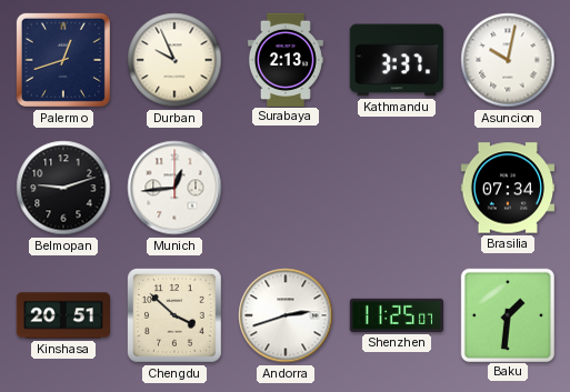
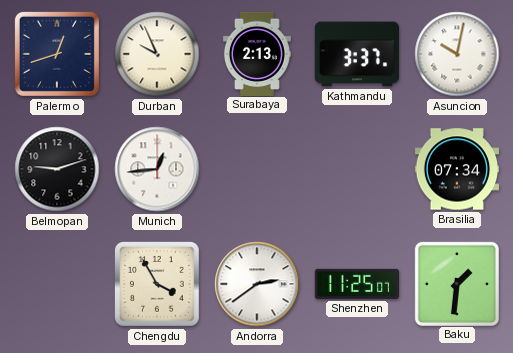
Kinshasa: 20:51 -> none (62, 315)
Chengdu: 3:52 -> 3:55 (157, 284)
Andorra: 2:42 -> 2:39 (257, 284)
